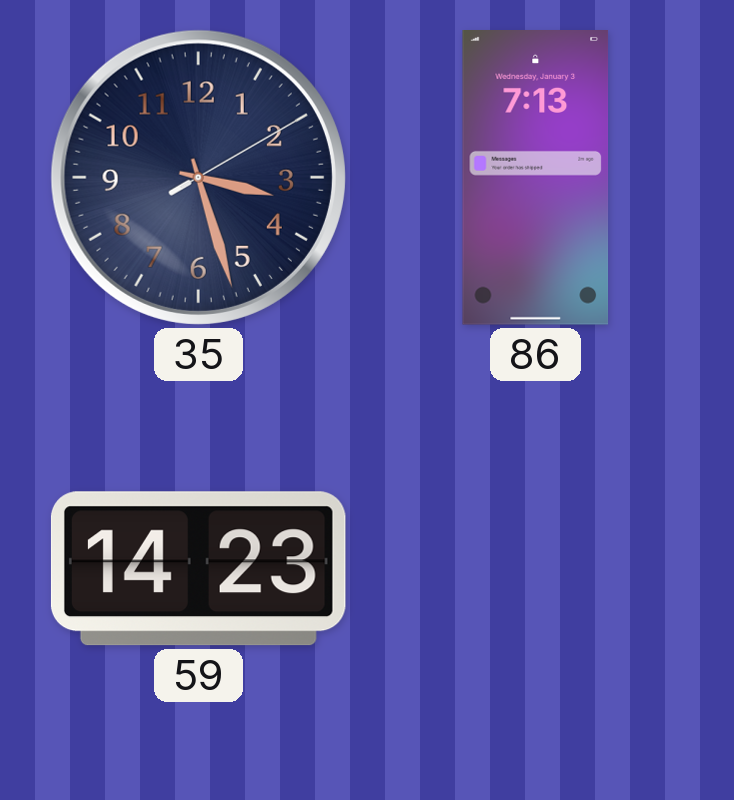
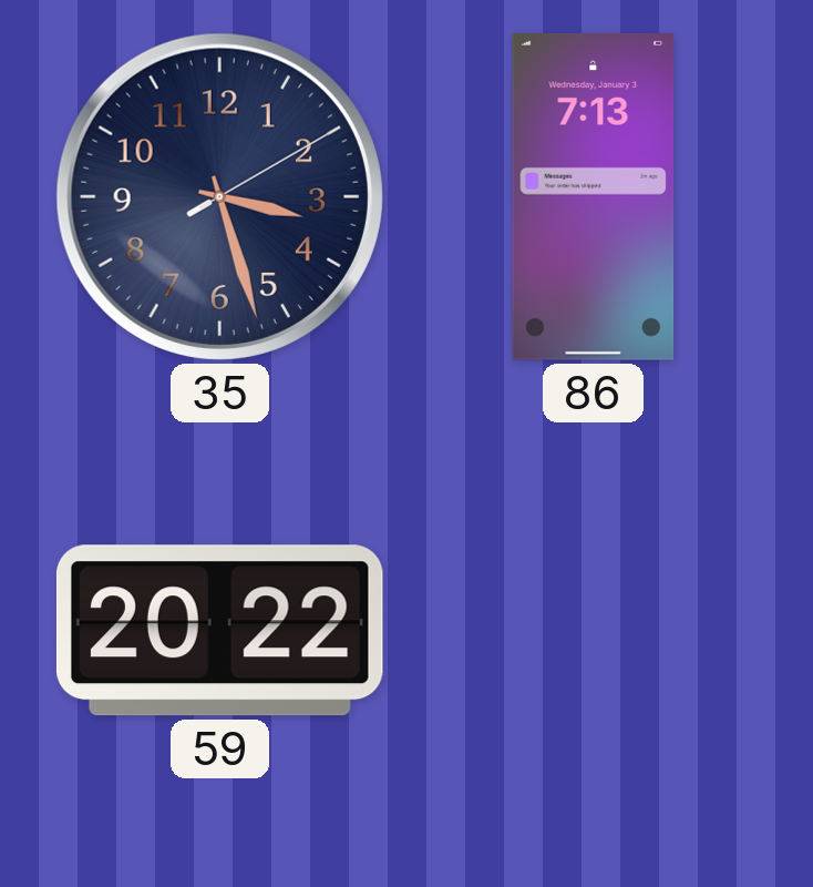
59: 14:23 -> 20:22 (219, 631)
